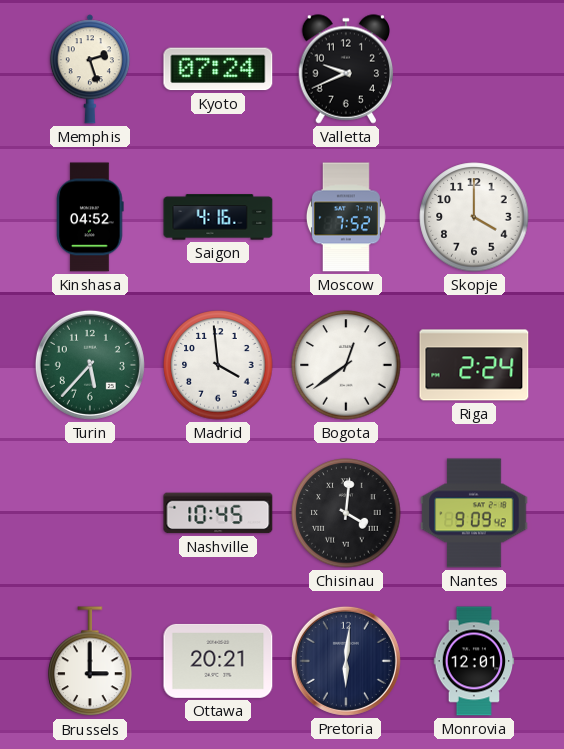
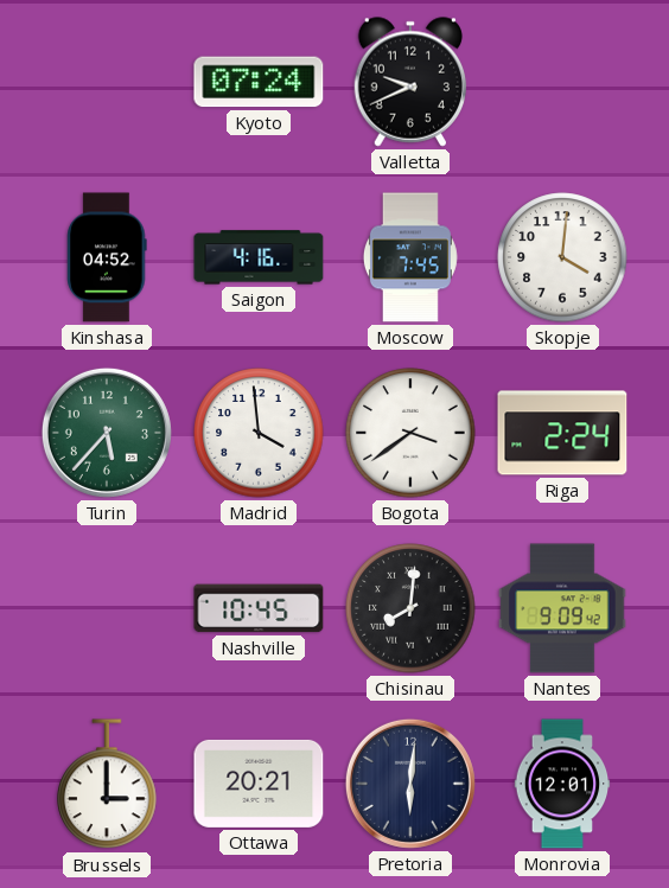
Memphis: 2:27 -> none (90, 69)
Moscow: 7:52 -> 7:45 (410, 257)
Skopje: 4:00 -> 4:01 (562, 257)
Bogota: 12:39 -> 3:39 (410, 433)
Chisinau: 4:01 -> 8:01 (410, 608)
